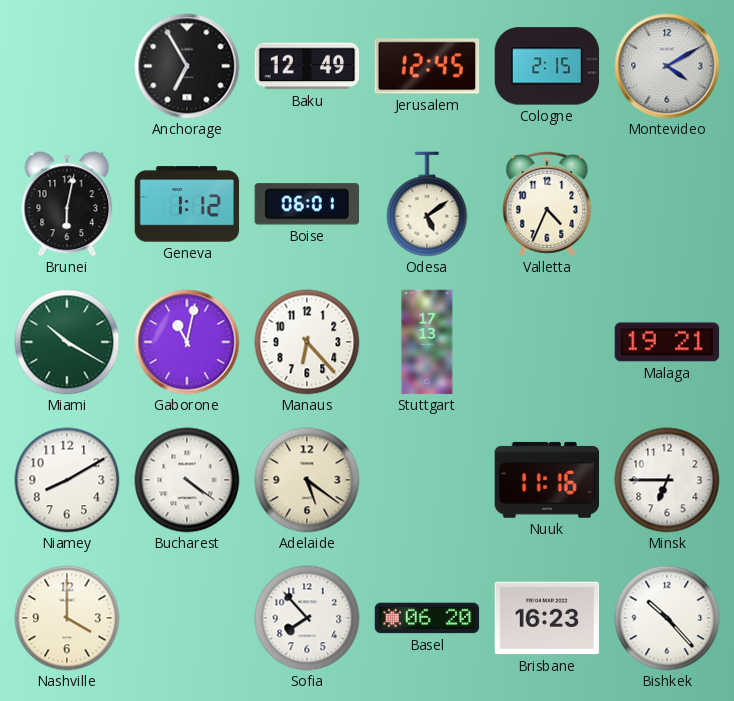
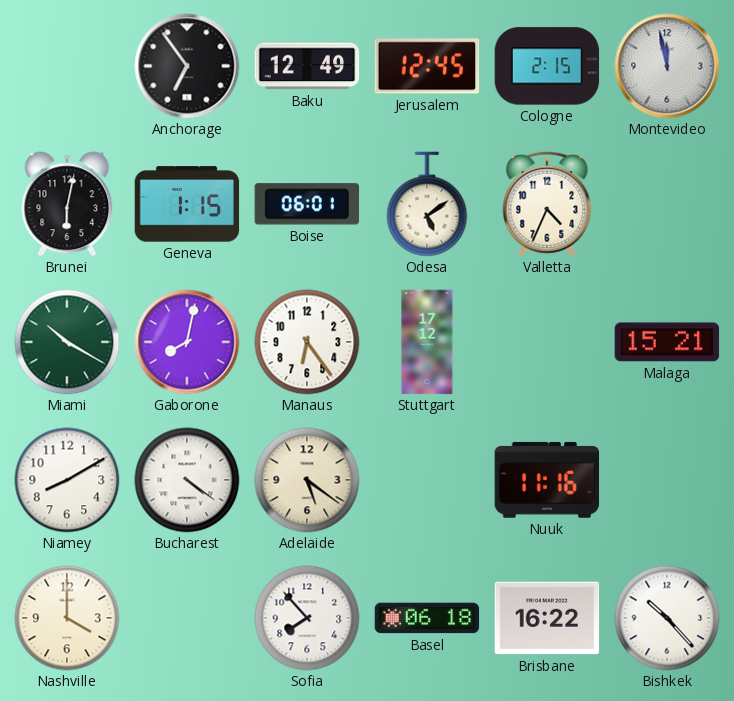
Anchorage: 6:55 -> 6:54 (187, 66)
Montevideo: 4:10 -> 11:58 (667, 66)
Geneva: 1:12 -> 1:15 (187, 204)
Gaborone: 11:02 -> 8:02 (187, 342)
Manaus: 6:23 -> 6:24 (307, 342)
Stuttgart: 17:13 -> 17:12 (427, 342)
Malaga: 19:21 -> 15:21 (667, 342)
Minsk: 6:45 -> none (667, 480)
Basel: 06:20 -> 06:18 (427, 618)
Brisbane: 16:23 -> 16:22 (547, 618)
